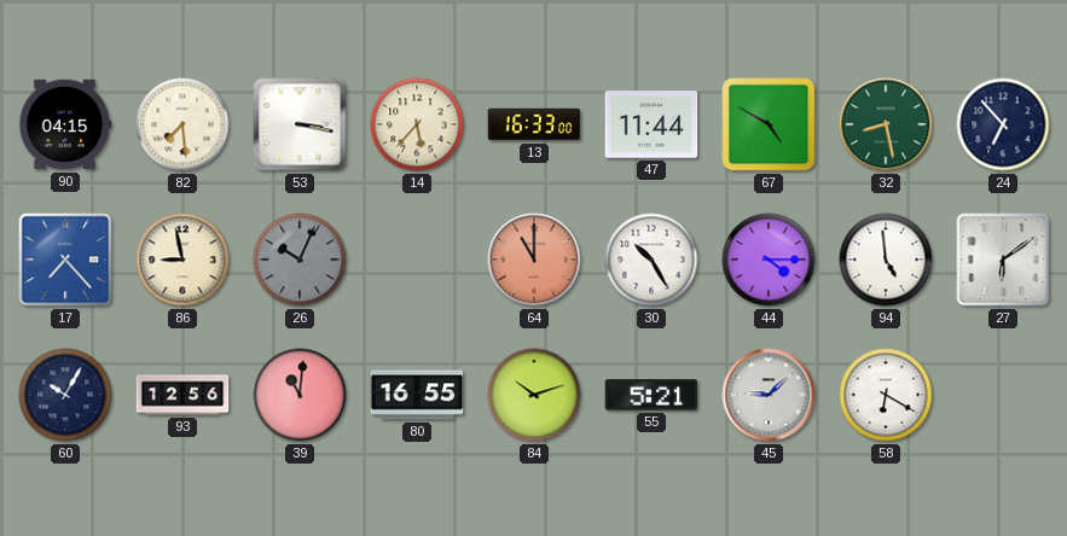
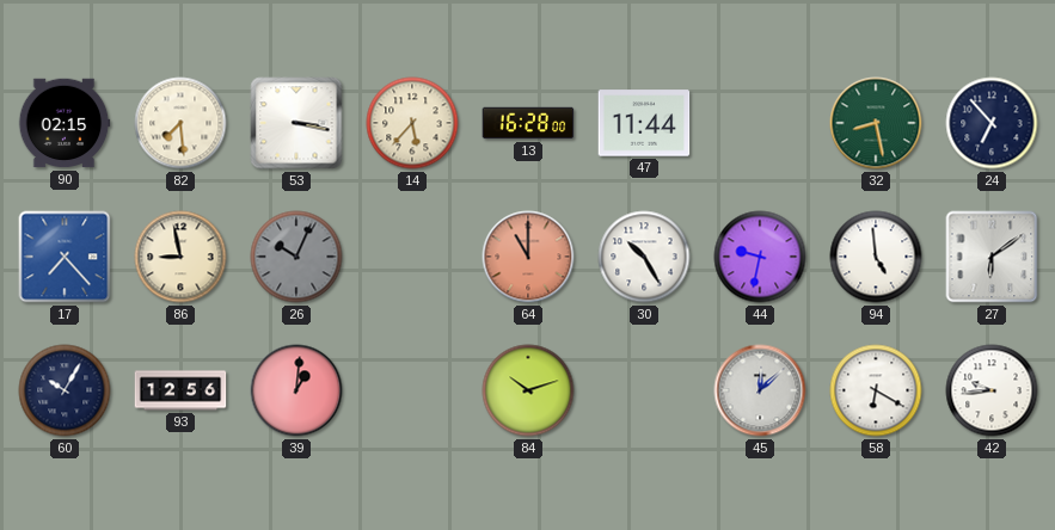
90: 04:15 -> 02:15 (65, 123)
13: 16:33 -> 16:28 (528, 123)
67: 4:50 -> none (769, 124)
44: 4:15 -> 9:32 (760, 257)
39: 11:01 -> 1:01 (296, 390)
80: 16:55 -> none (417, 395)
55: 5:21 -> none (651, 395)
45: 9:08 -> 12:08 (760, 390)
42: none -> 9:44 (992, 390)
